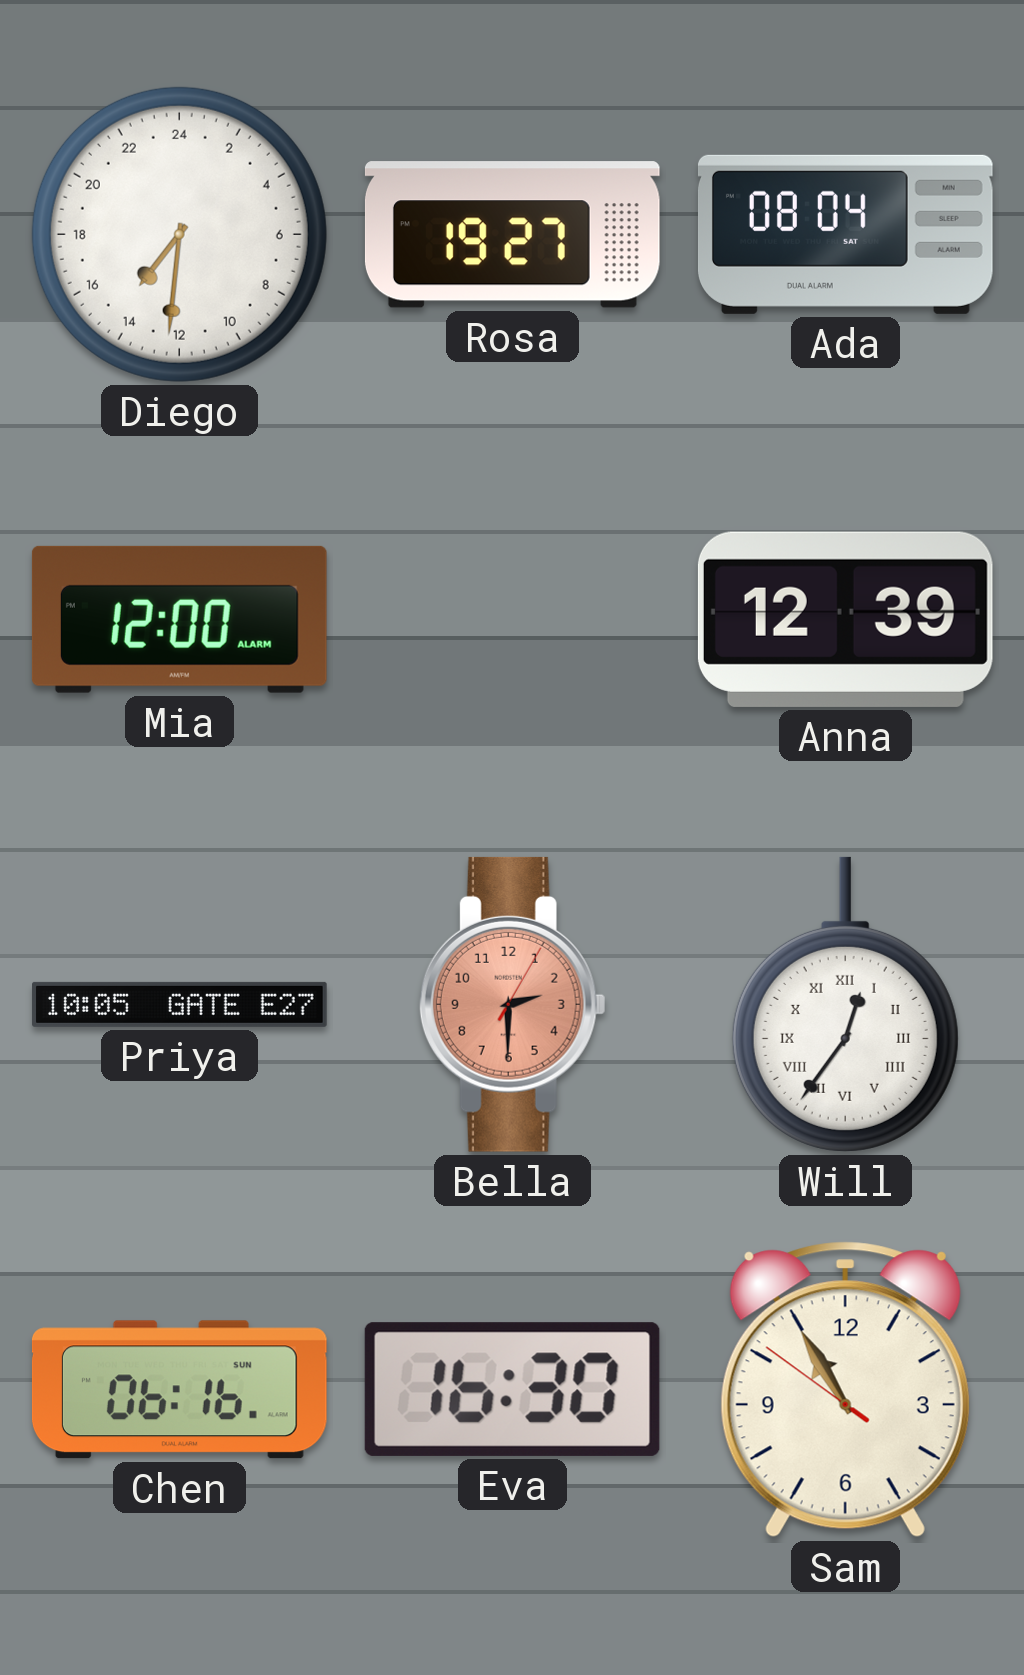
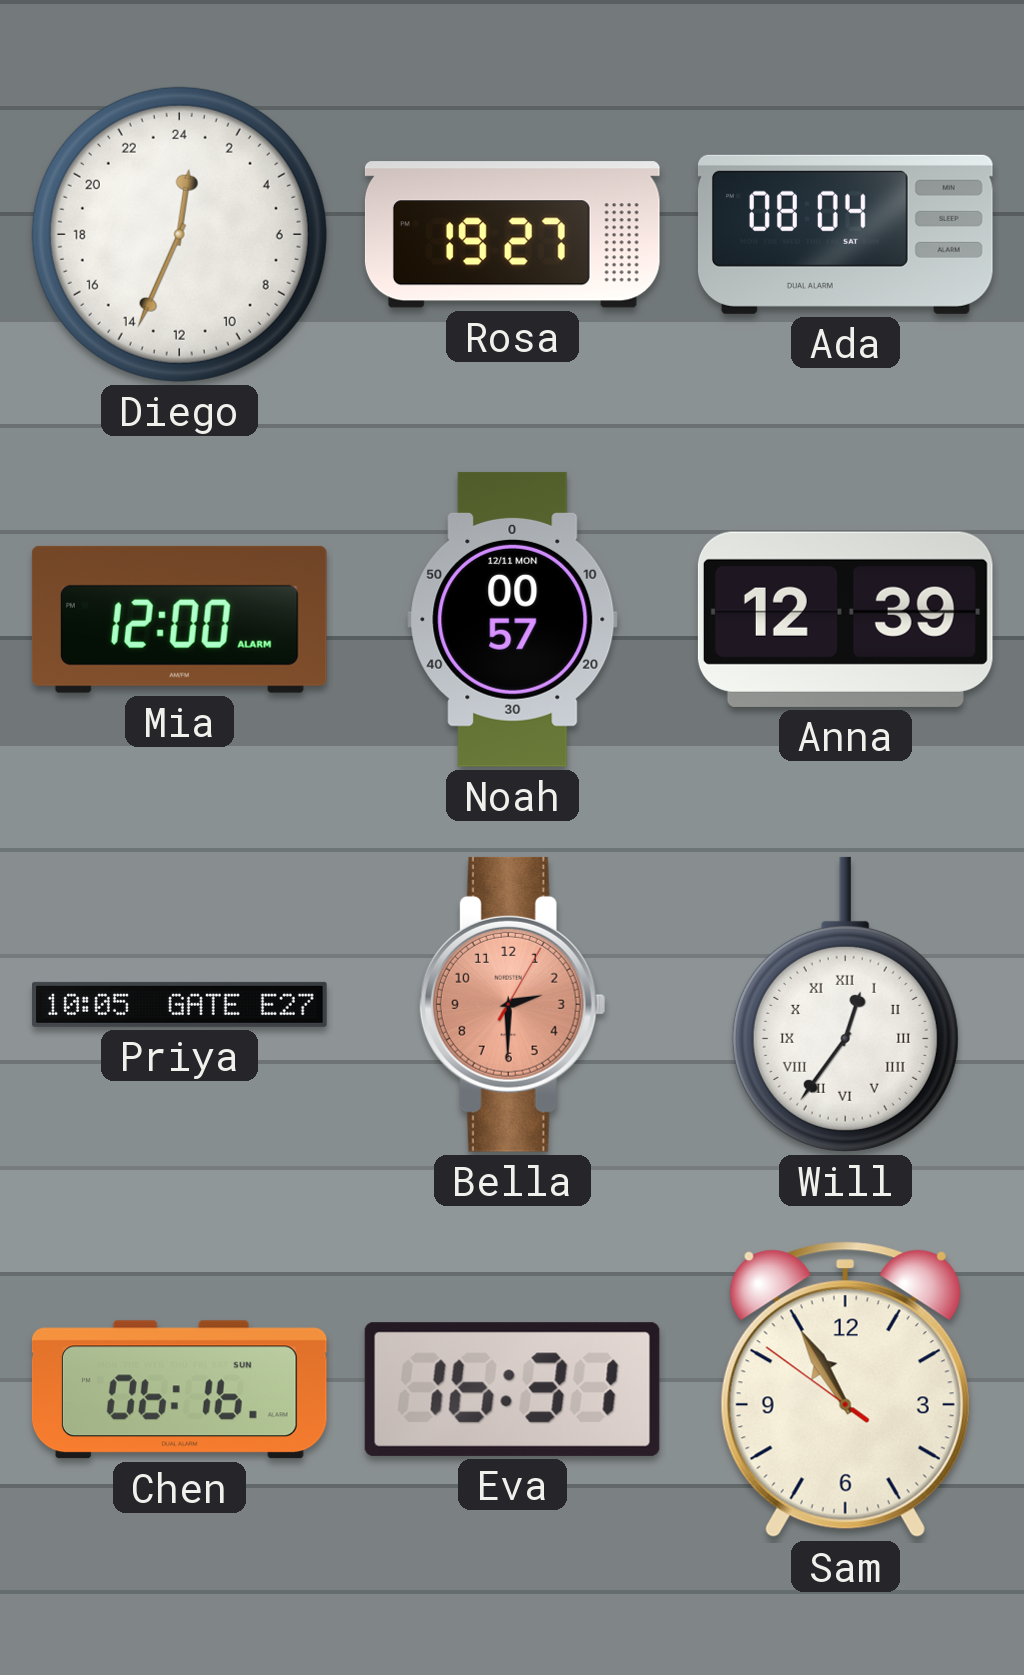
Diego: 14:31 -> 0:34 (179, 234)
Noah: none -> 00:57 (513, 619)
Eva: 16:30 -> 16:31 (512, 1389)
